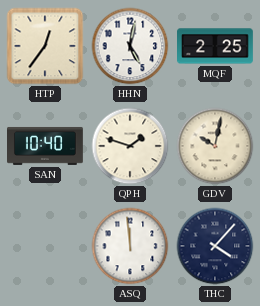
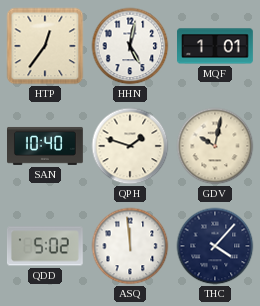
MQF: 2:25 -> 1:01 (216, 46)
QDD: none -> 5:02 (45, 246)
